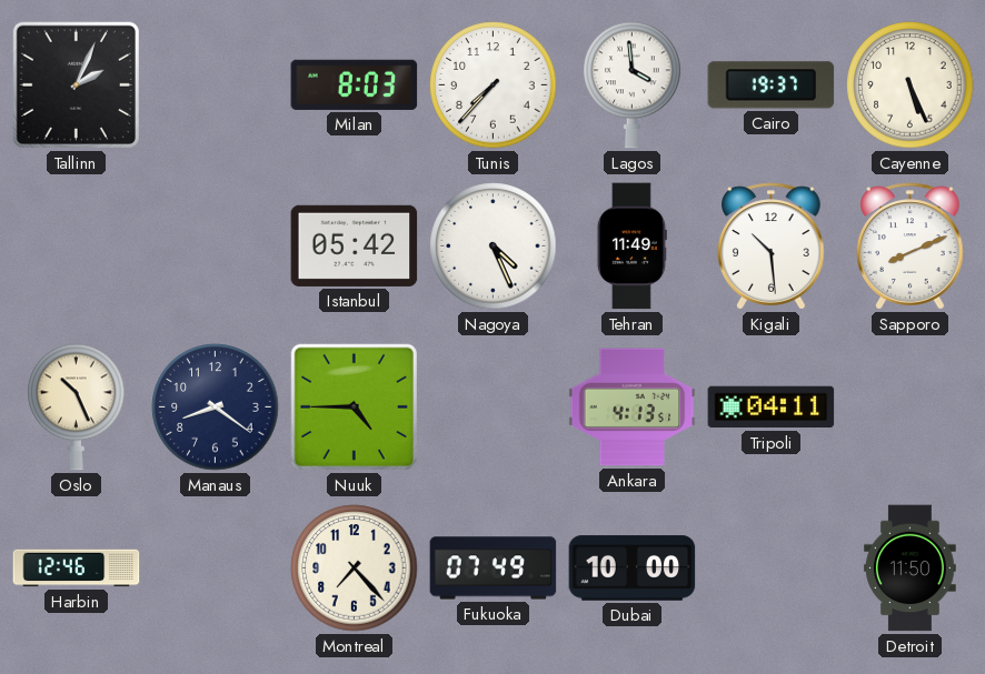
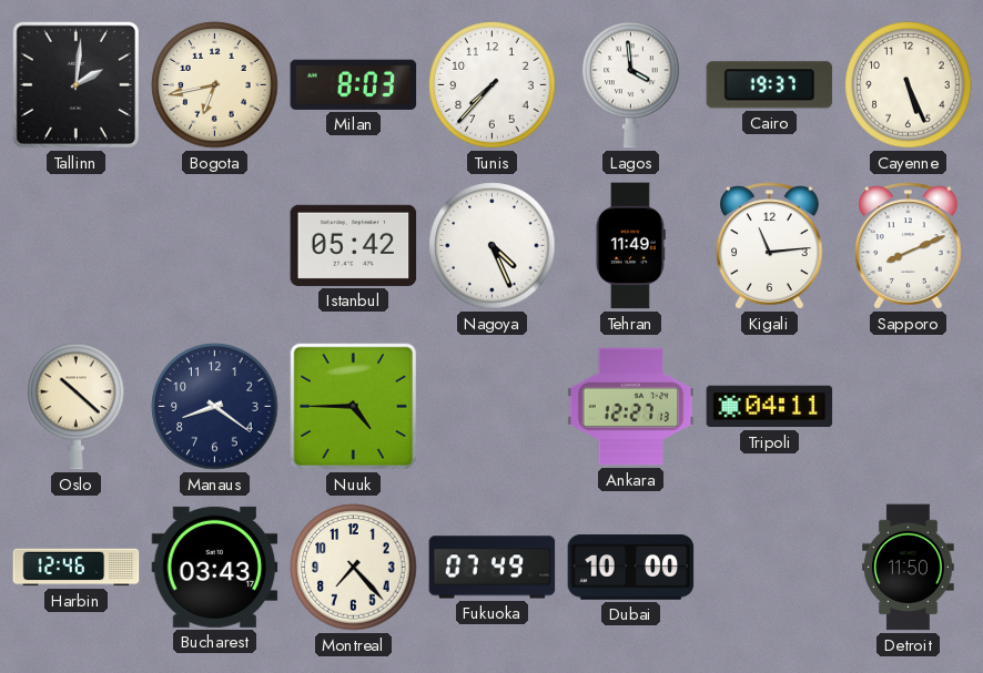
Tallinn: 2:04 -> 2:01 (75, 84)
Bogota: none -> 6:43 (215, 85)
Kigali: 10:29 -> 11:14 (770, 246)
Oslo: 10:26 -> 10:22 (77, 407)
Ankara: 4:13 -> 12:27 (631, 407)
Bucharest: none -> 03:43 (215, 567)
